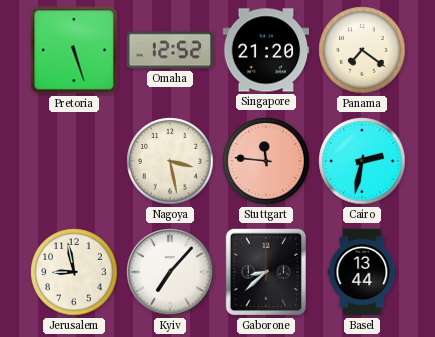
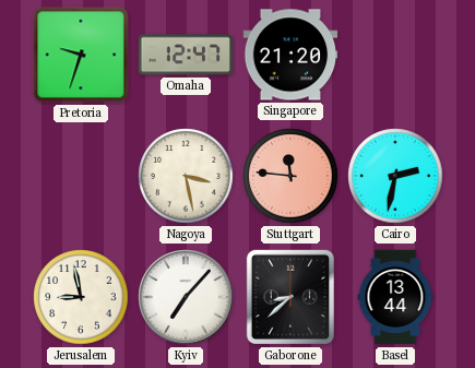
Pretoria: 5:27 -> 9:33 (81, 55)
Omaha: 12:52 -> 12:47 (186, 55)
Panama: 7:21 -> none (362, 50)
